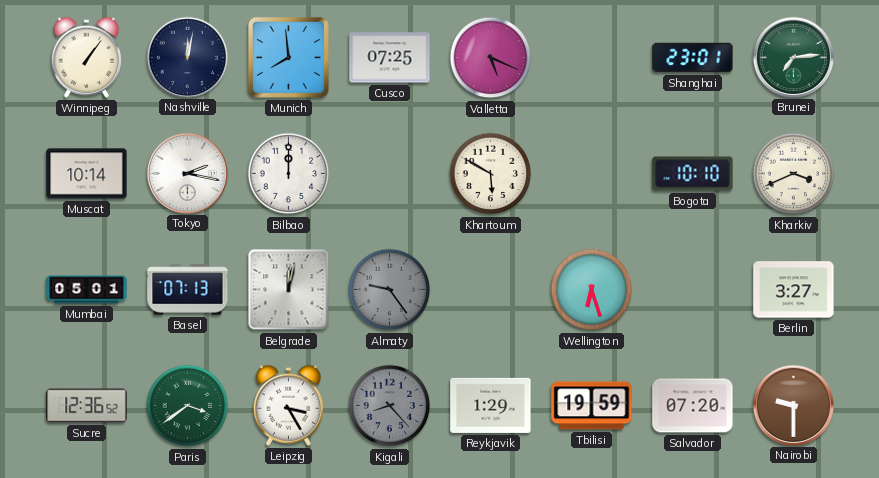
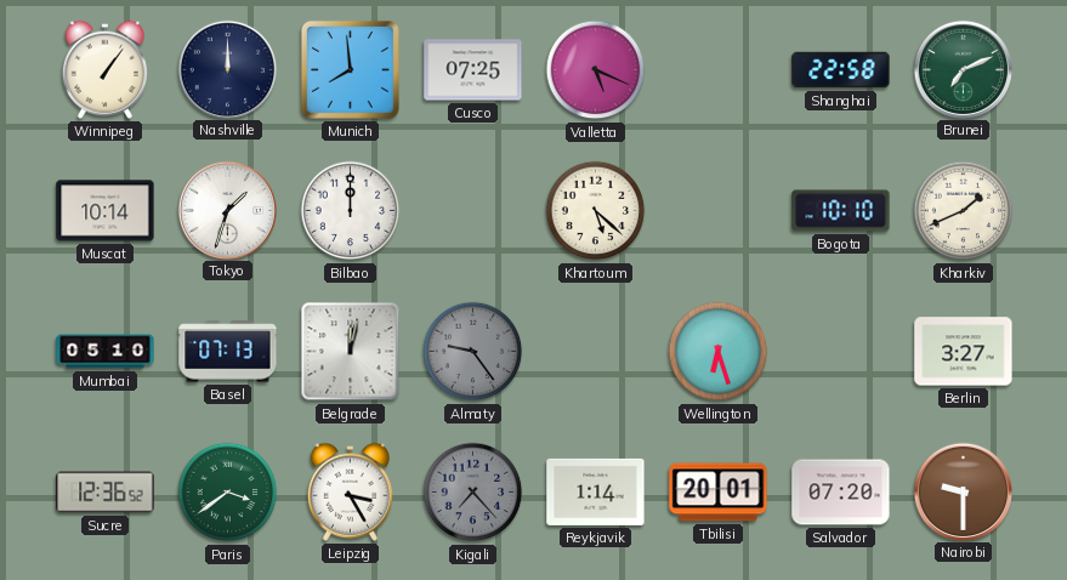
Nashville: 12:02 -> 12:00 (227, 69)
Shanghai: 23:01 -> 22:58 (841, 70)
Brunei: 7:14 -> 7:11 (963, 69)
Tokyo: 2:17 -> 1:33 (227, 210)
Khartoum: 5:50 -> 5:22 (596, 211)
Kharkiv: 3:41 -> 1:41 (964, 211)
Mumbai: 05:01 -> 05:10 (106, 352)
Kigali: 8:23 -> 7:23 (473, 493)
Reykjavik: 1:29 -> 1:14 (596, 491)
Tbilisi: 19:59 -> 20:01 (719, 493)
